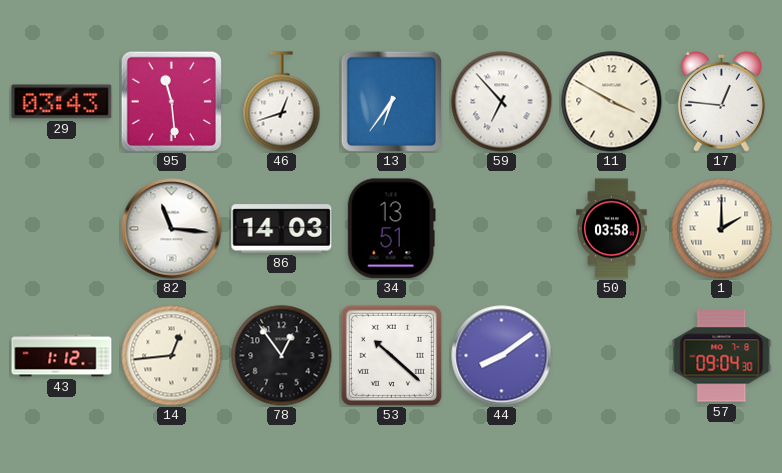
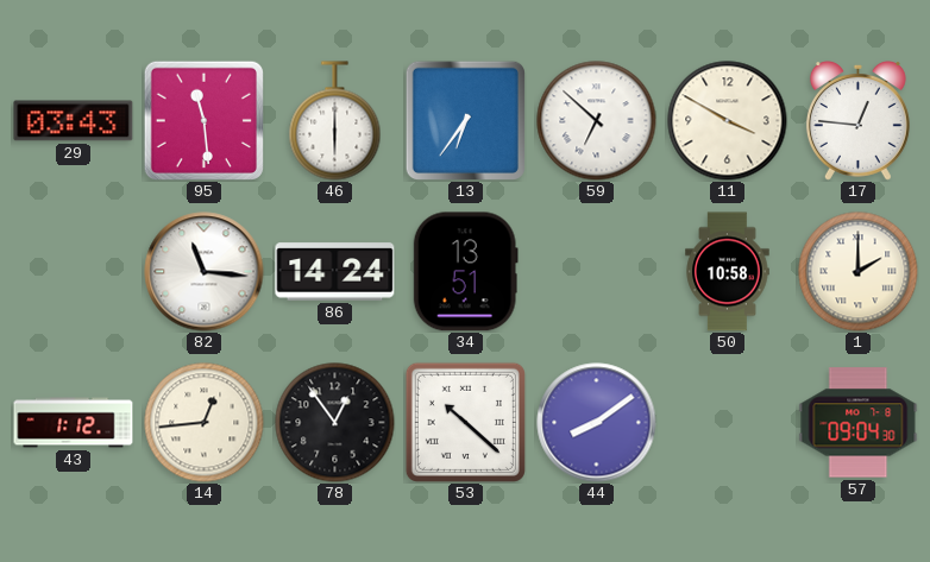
46: 12:42 -> 6:00 (335, 121)
59: 6:53 -> 6:52 (597, 121)
86: 14:03 -> 14:24 (335, 272)
50: 03:58 -> 10:58 (728, 272)
